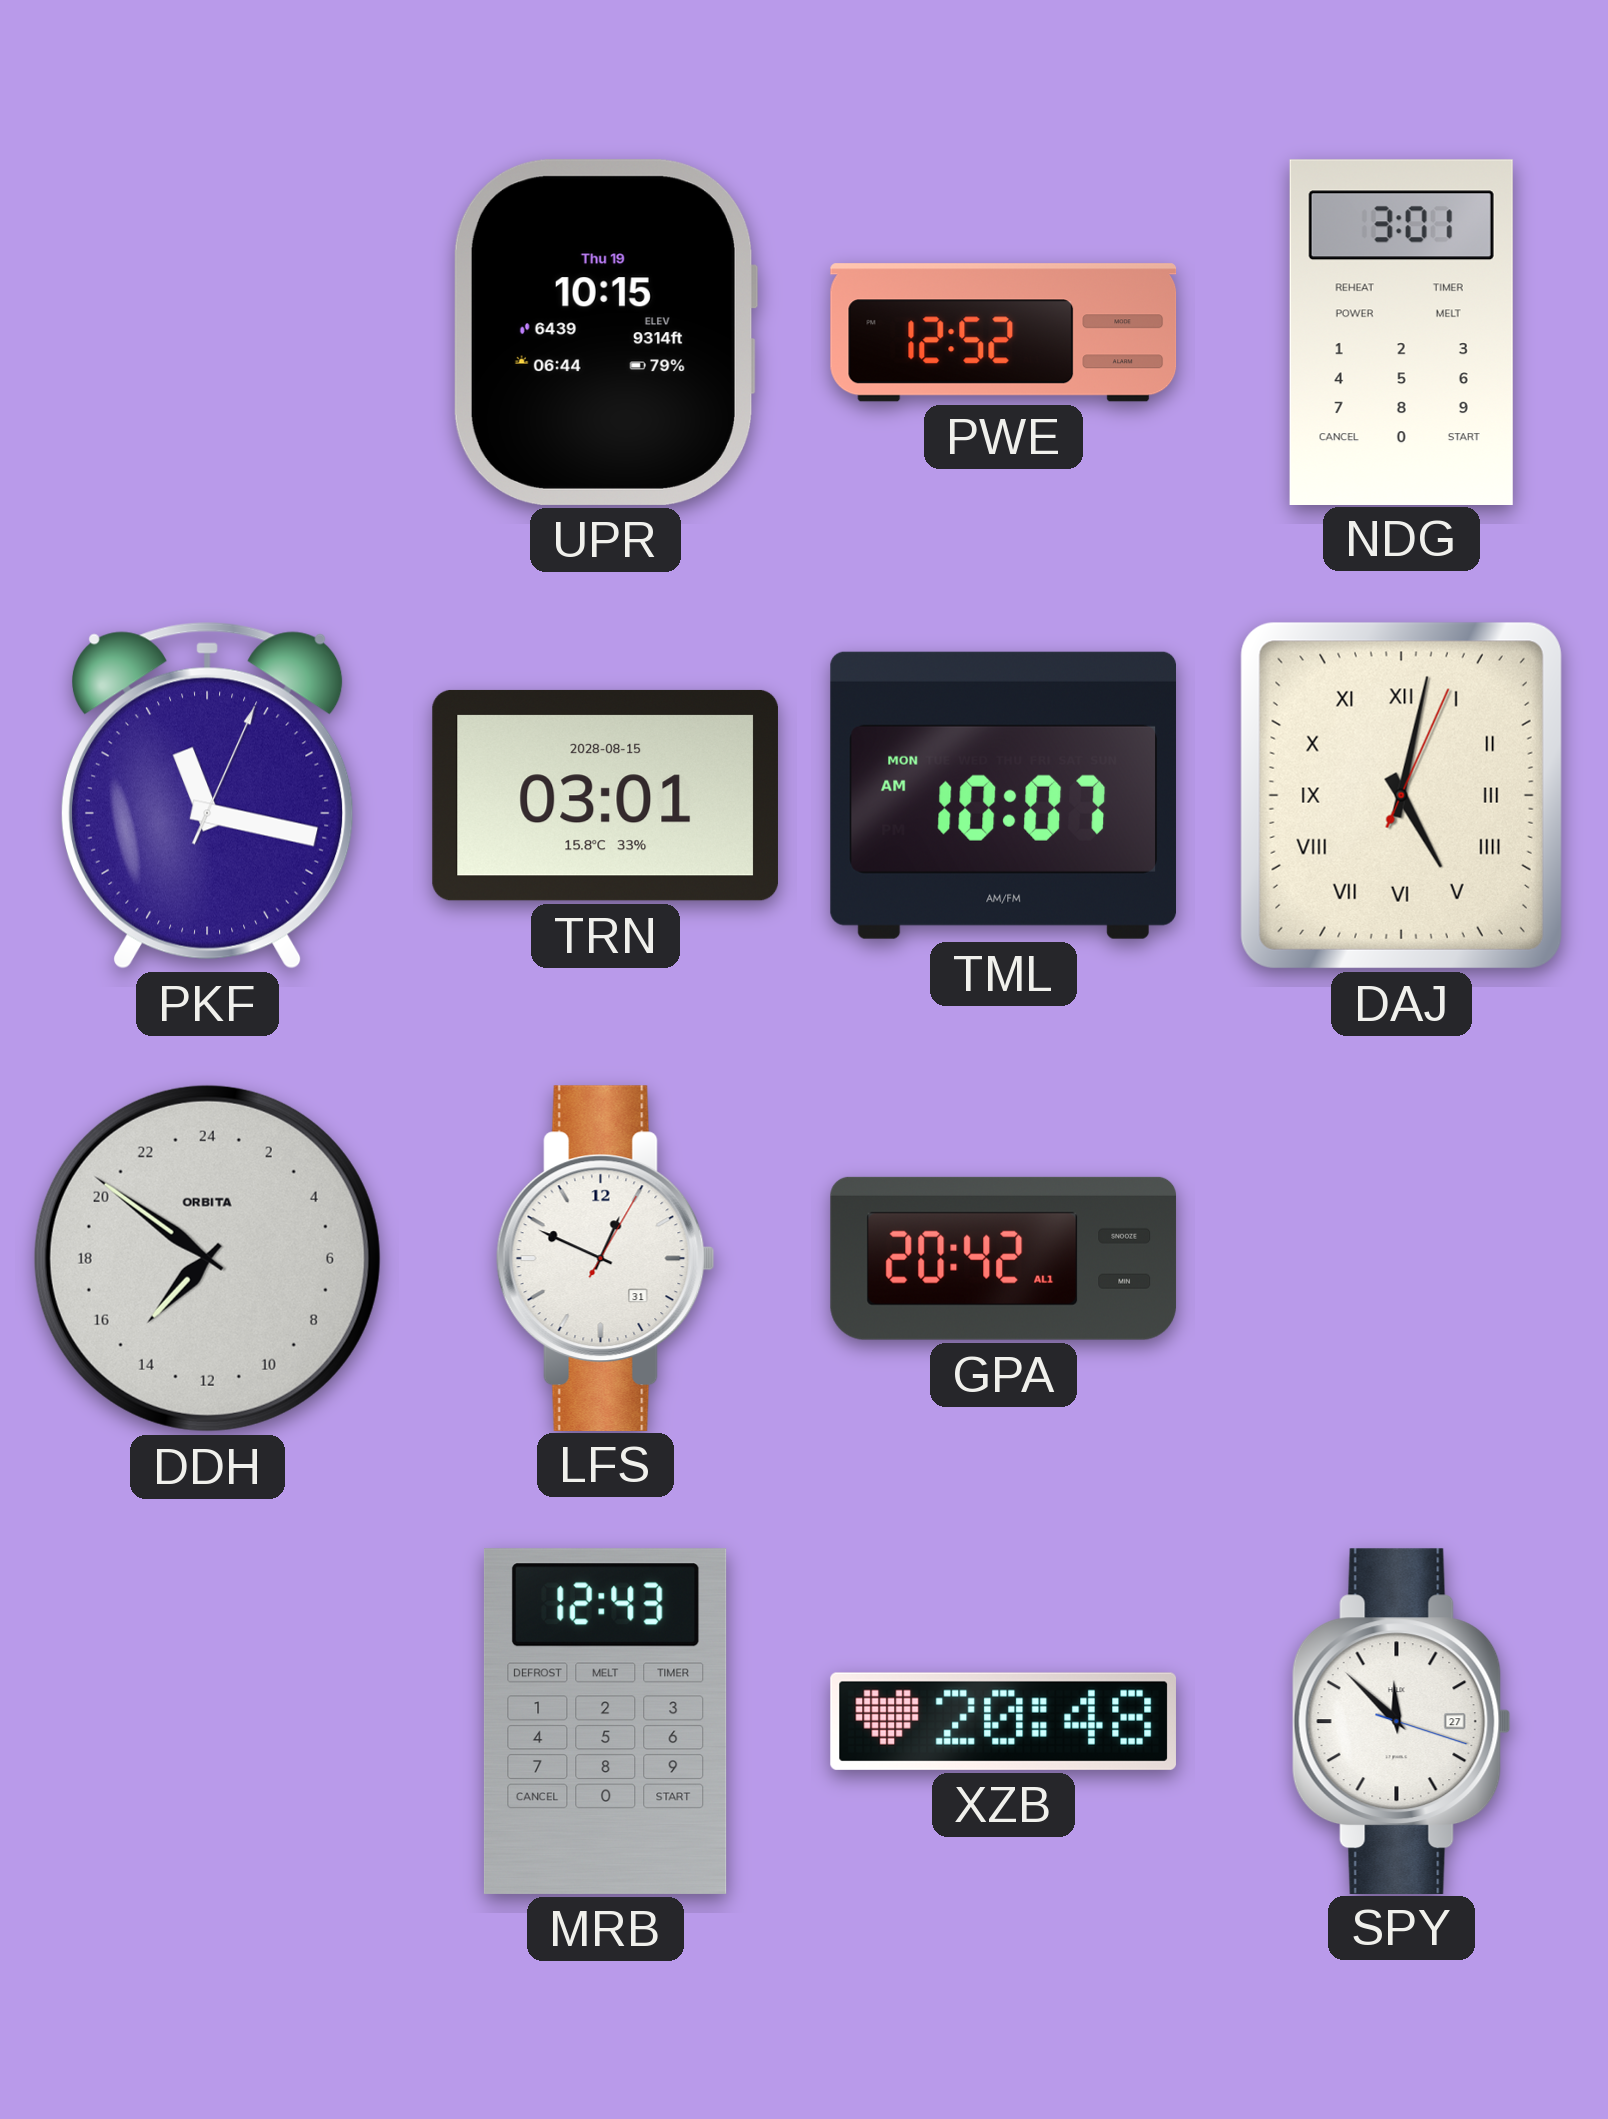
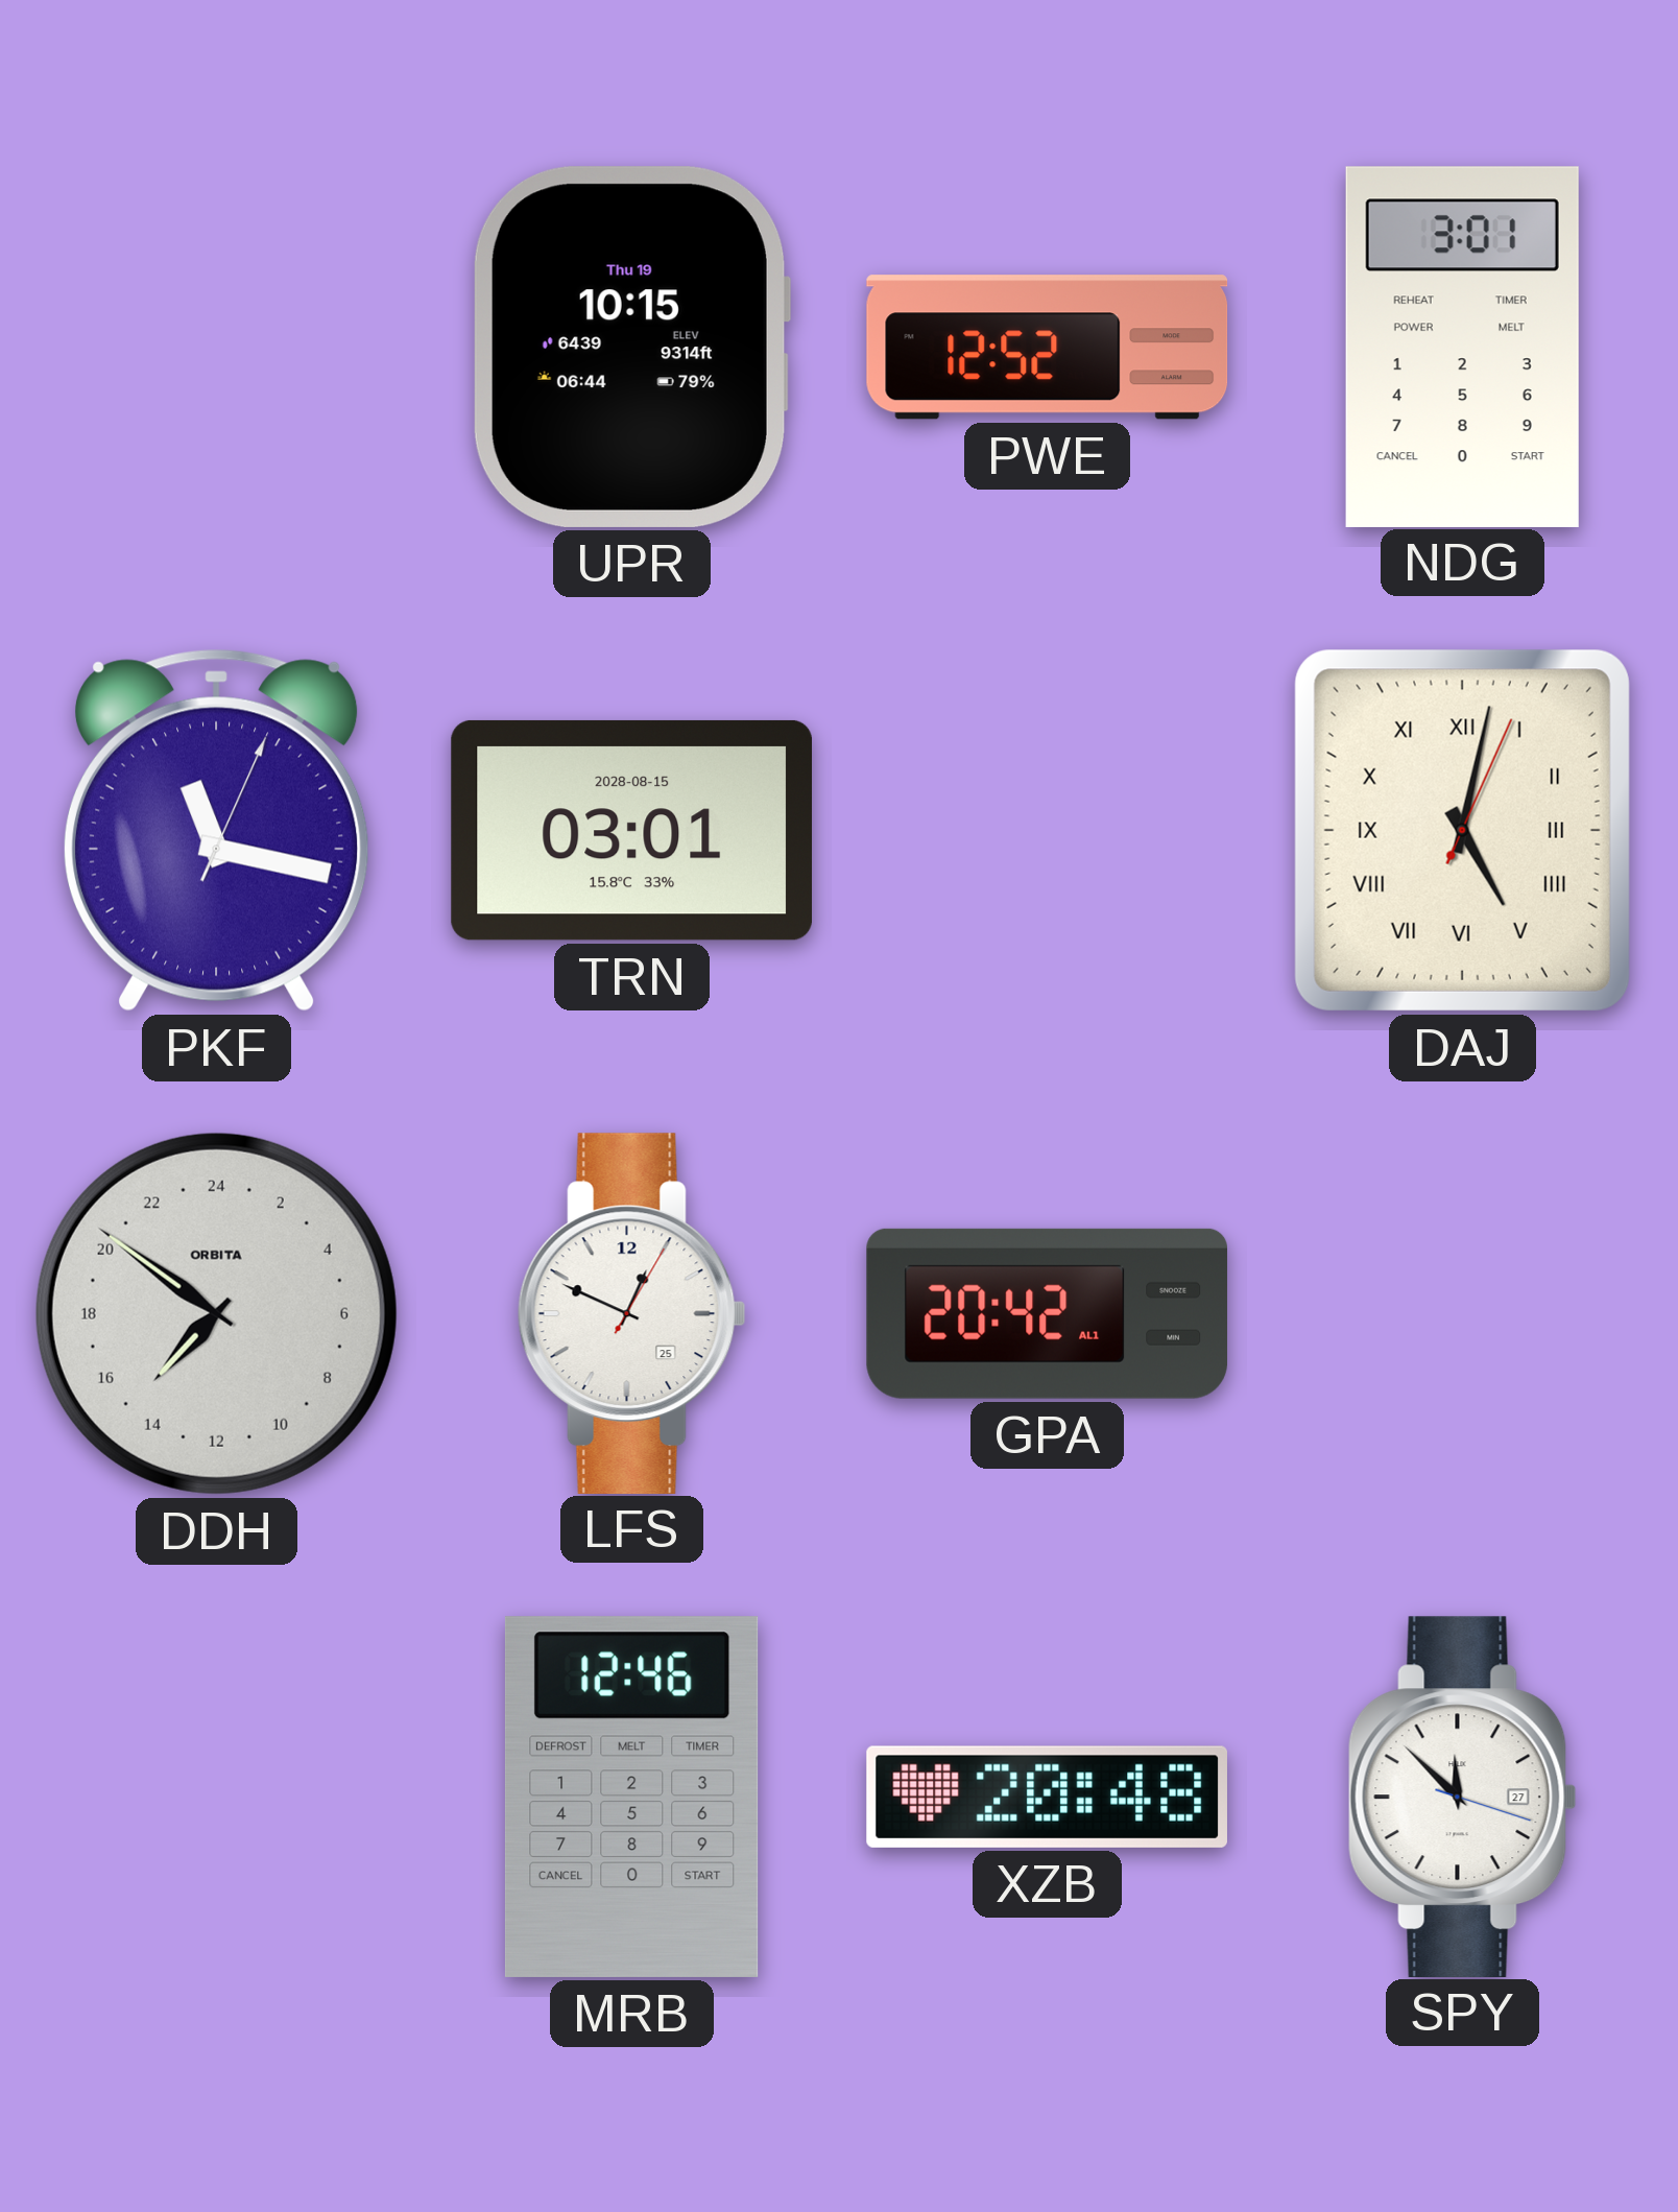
TML: 10:07 -> none (1003, 795)
LFS date: 31 -> 25 (631, 1313)
MRB: 12:43 -> 12:46 (631, 1797)
